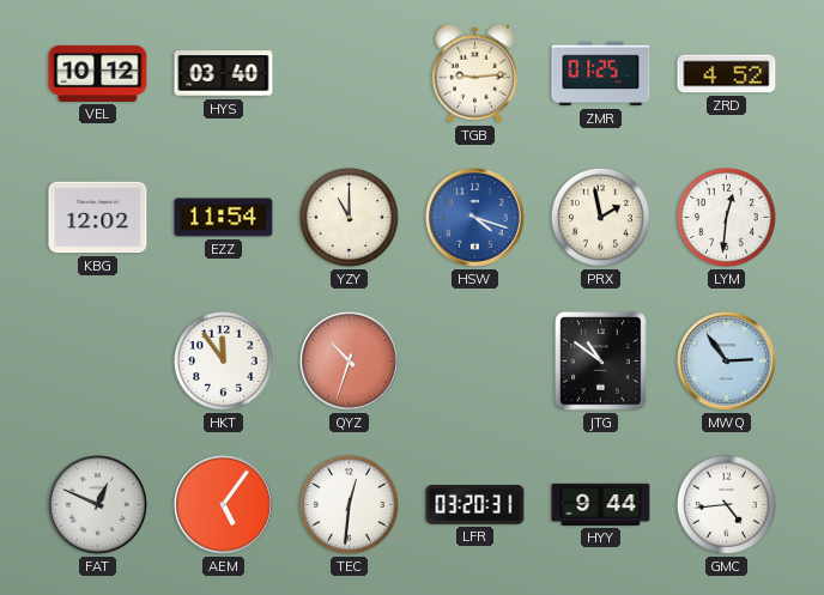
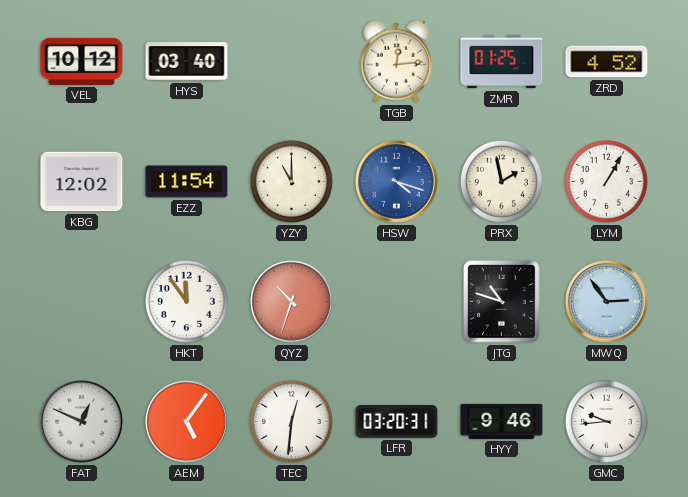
TGB: 9:14 -> 12:14 (396, 61)
LYM: 12:31 -> 1:05 (606, 181)
JTG: 10:51 -> 10:48 (502, 302)
HYY: 9:44 -> 9:46 (502, 421)
GMC: 4:44 -> 9:44 (606, 421)
